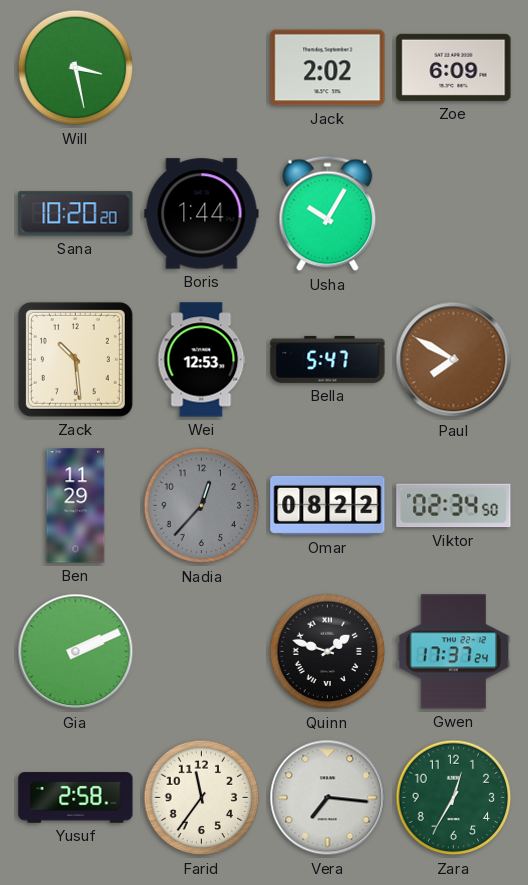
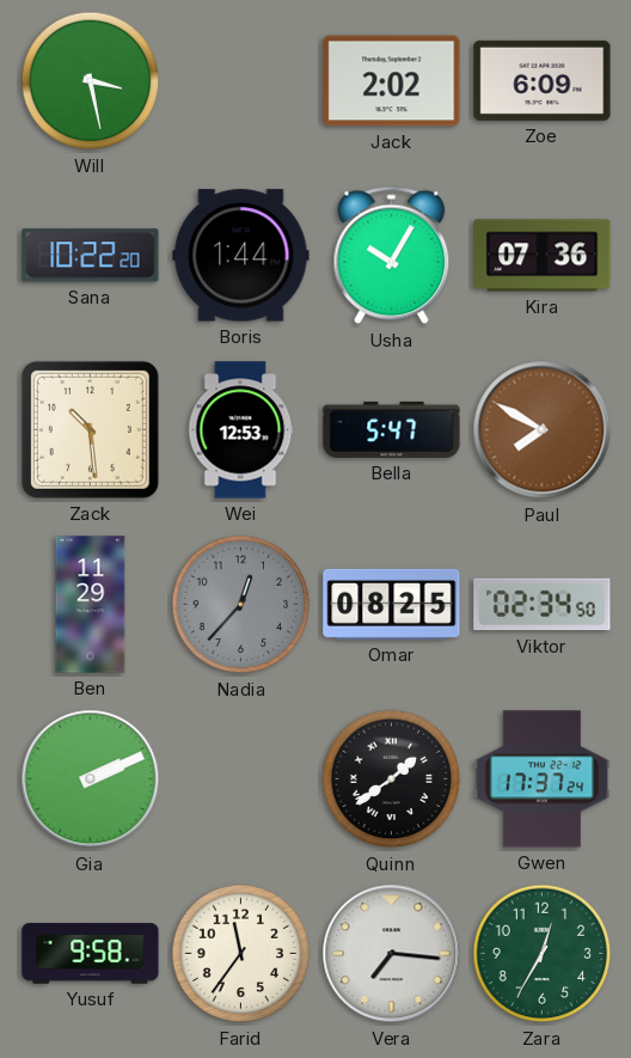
Sana: 10:20 -> 10:22 (91, 256)
Kira: none -> 07:36 (543, 256)
Omar: 08:22 -> 08:25 (392, 604)
Quinn: 1:48 -> 1:39 (392, 779)
Yusuf: 2:58 -> 9:58 (91, 954)
